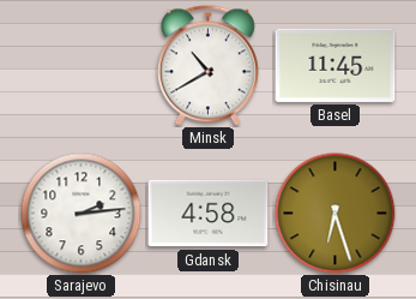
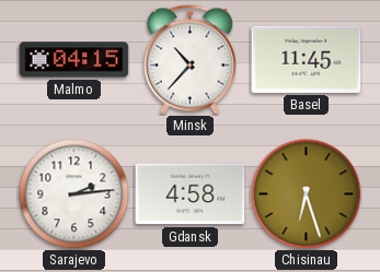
Malmo: none -> 04:15 (74, 60)
Minsk: 10:40 -> 10:37 (189, 60)
